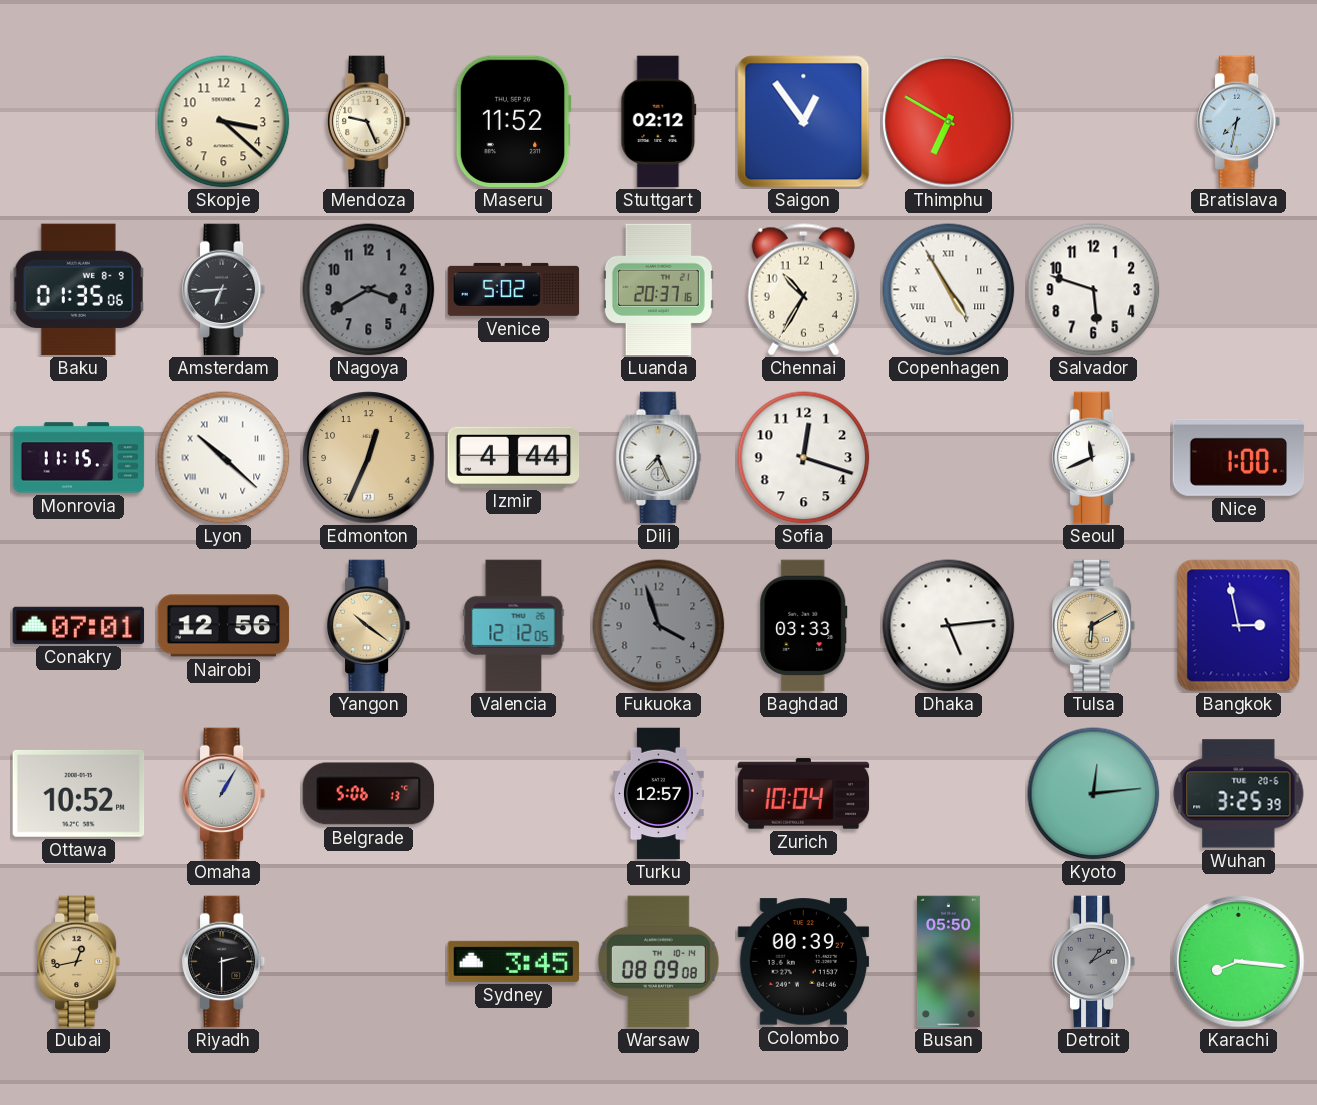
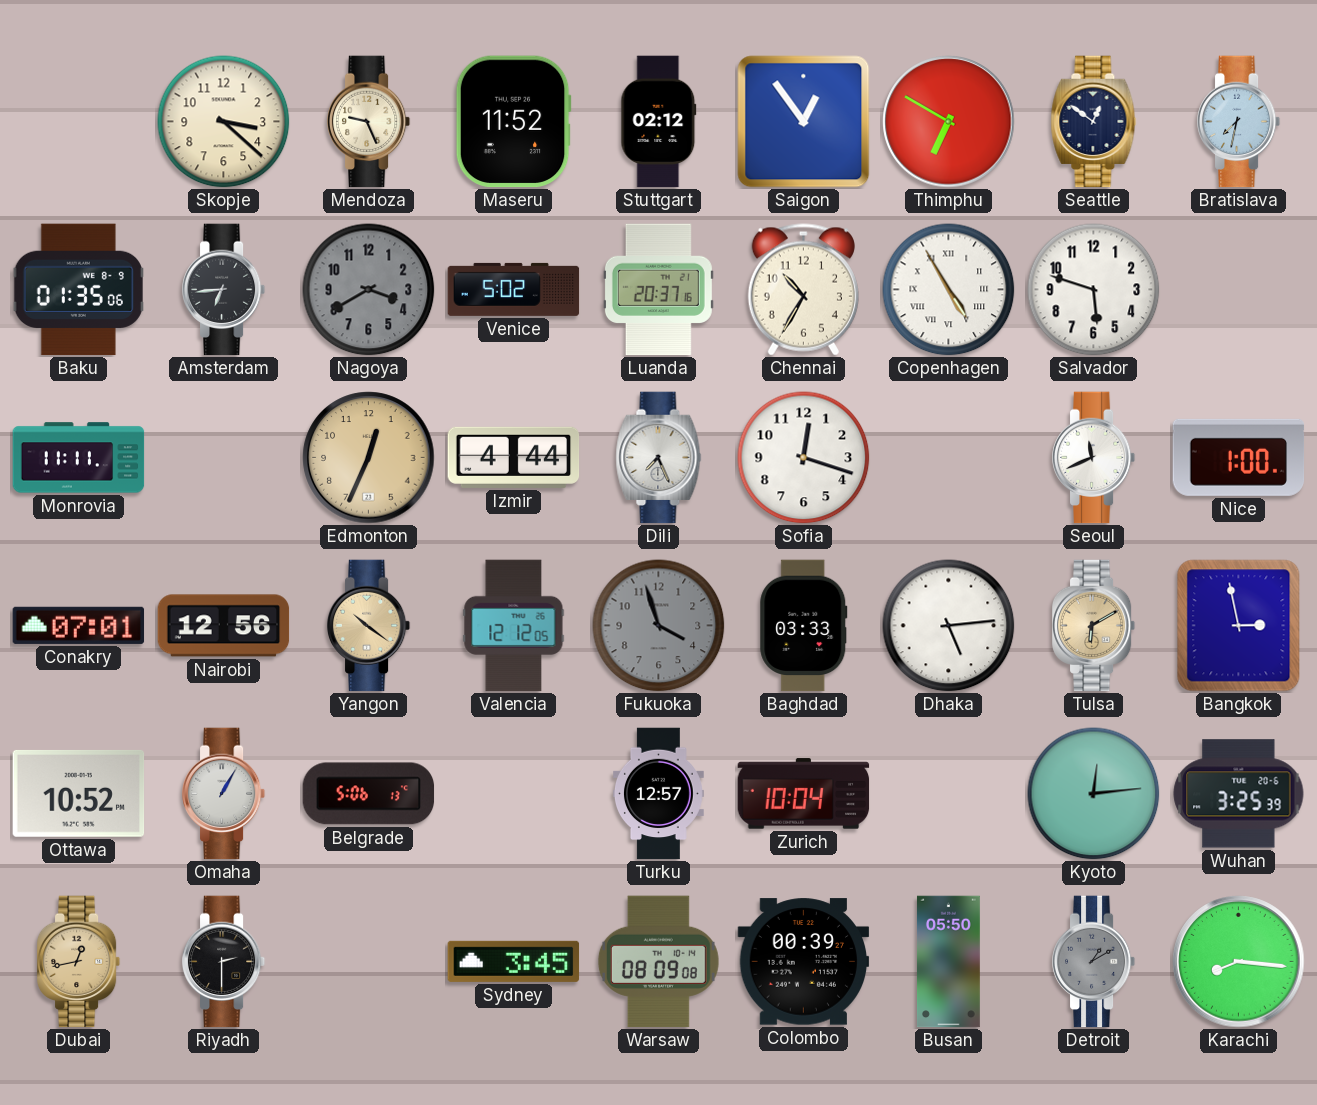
Seattle: none -> 12:51 (1094, 122)
Monrovia: 11:15 -> 11:11 (79, 458)
Lyon: 10:22 -> none (224, 458)
